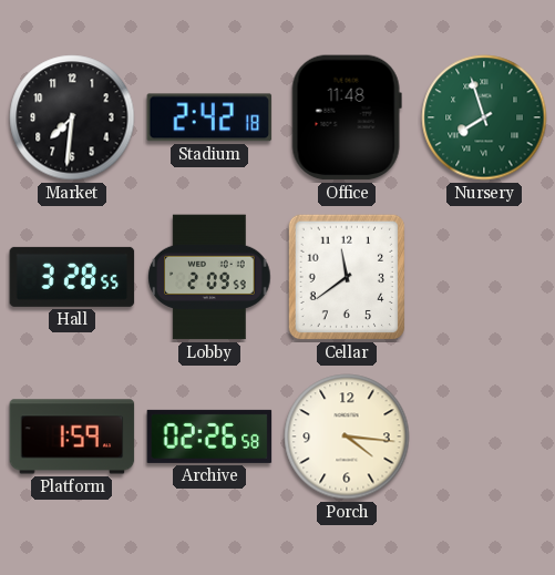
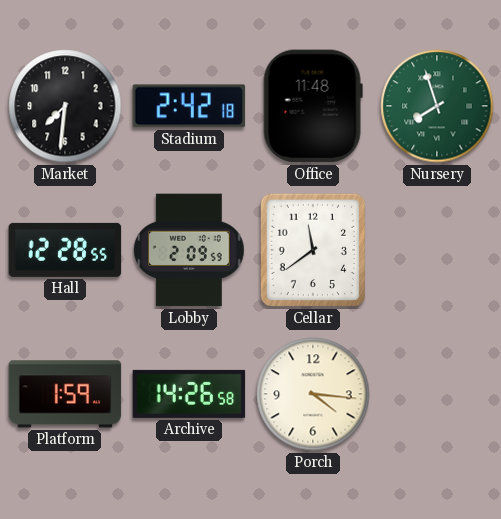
Hall: 3:28 -> 12:28 (65, 250)
Archive: 02:26 -> 14:26 (189, 394)
